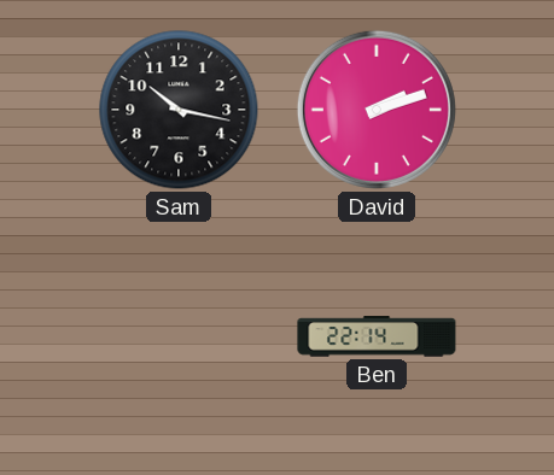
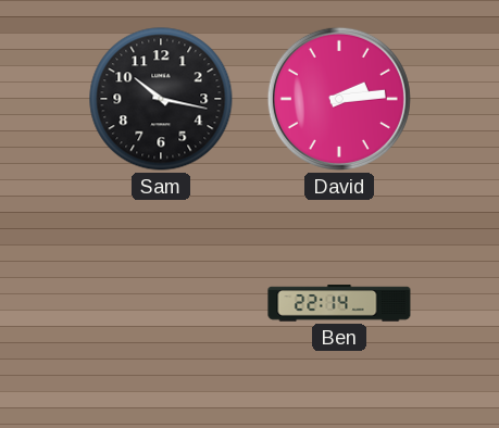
David: 2:12 -> 2:14 (339, 99)
